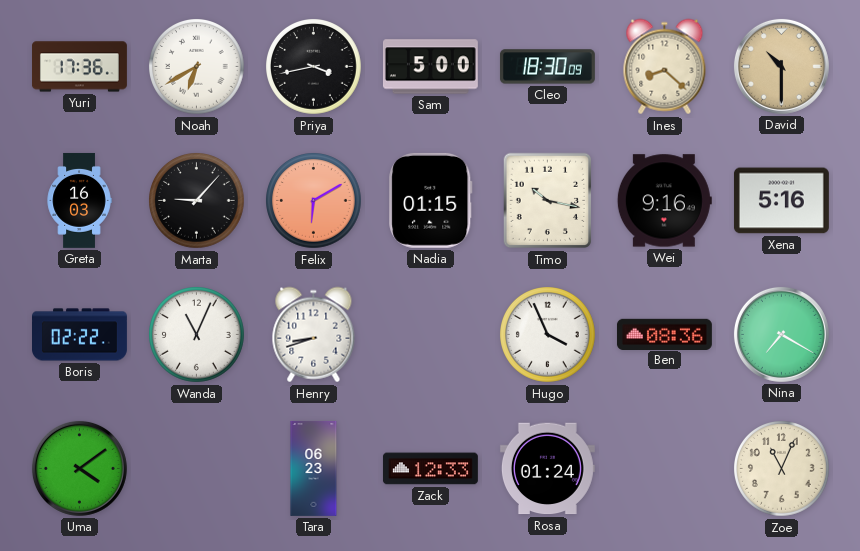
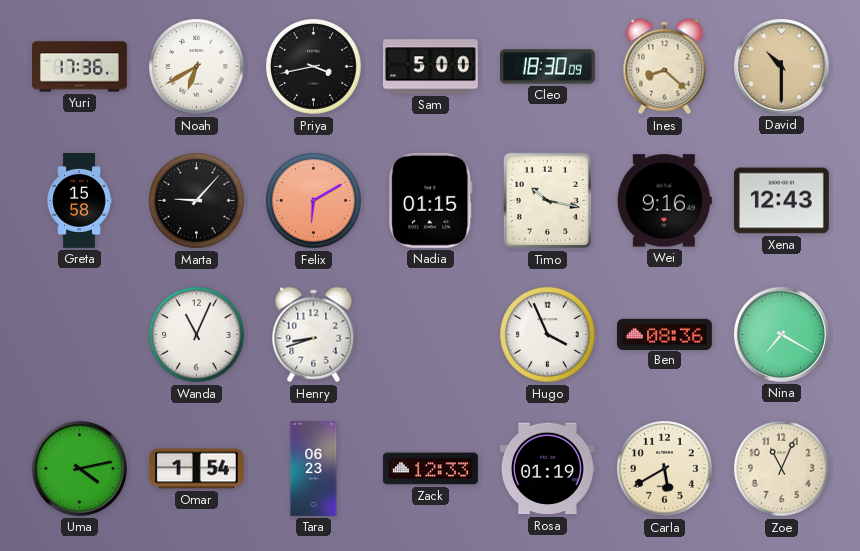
Greta: 16:03 -> 15:58 (79, 200)
Xena: 5:16 -> 12:43 (781, 201)
Boris: 02:22 -> none (80, 335)
Uma: 4:09 -> 4:13 (79, 468)
Omar: none -> 1:54 (196, 469)
Rosa: 01:24 -> 01:19 (547, 469)
Carla: none -> 5:40 (665, 469)
